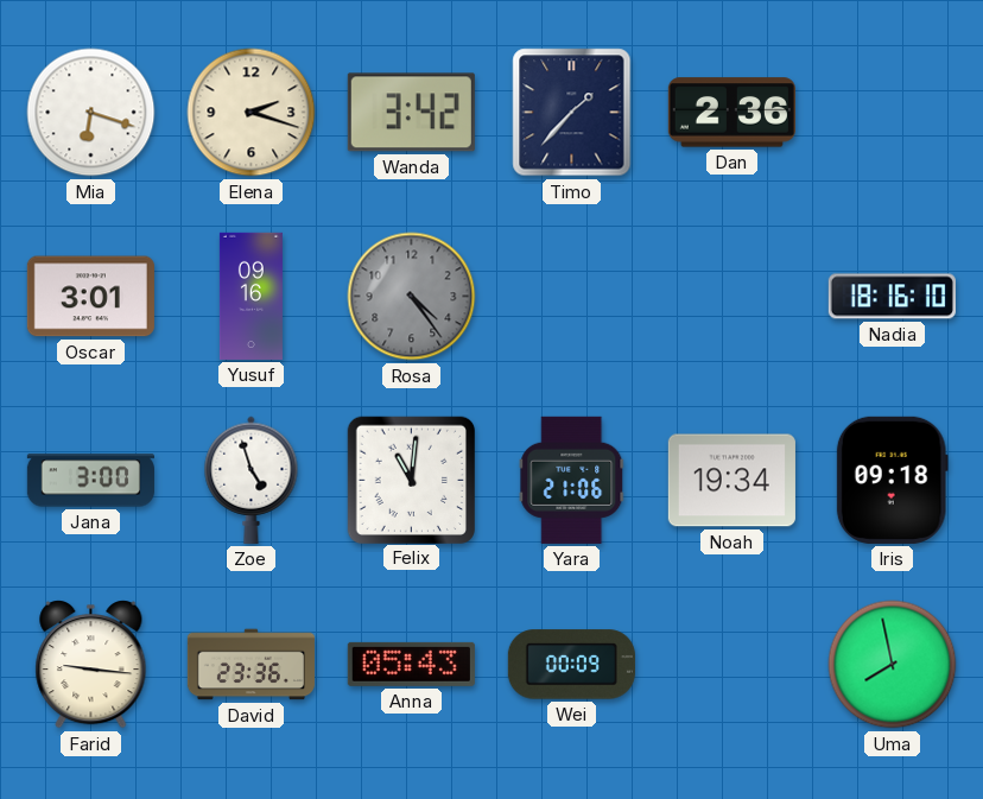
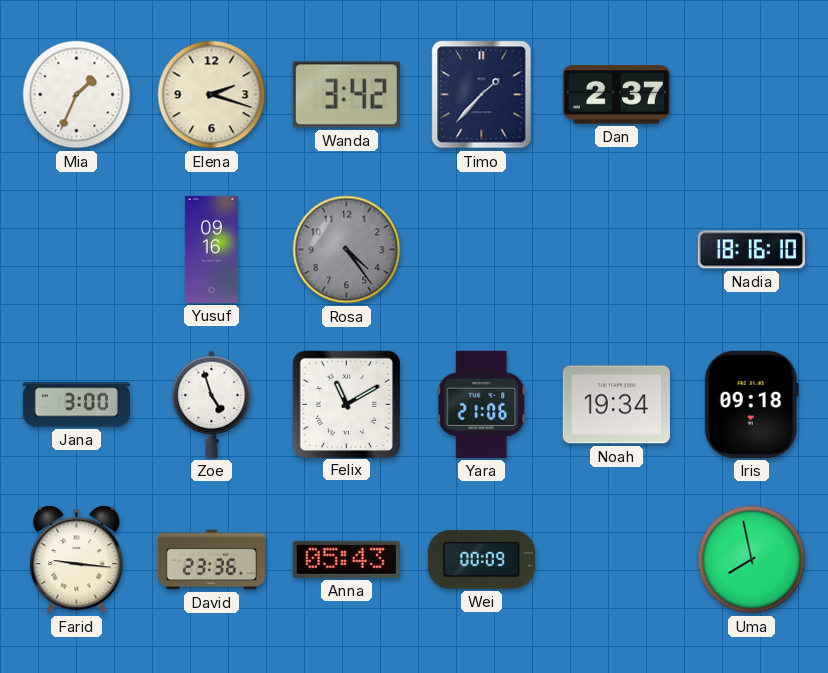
Mia: 6:18 -> 1:34 (77, 95)
Dan: 2:36 -> 2:37 (616, 95)
Oscar: 3:01 -> none (90, 297)
Felix: 11:01 -> 11:10 (346, 404)
